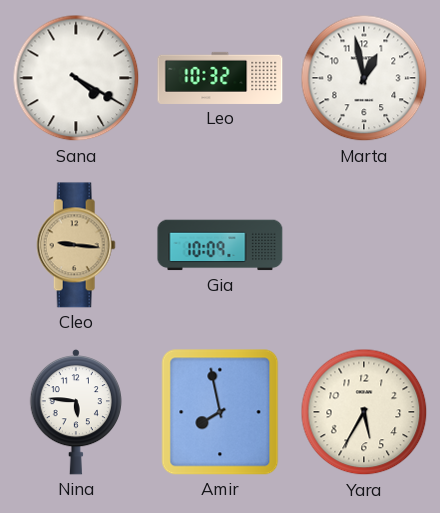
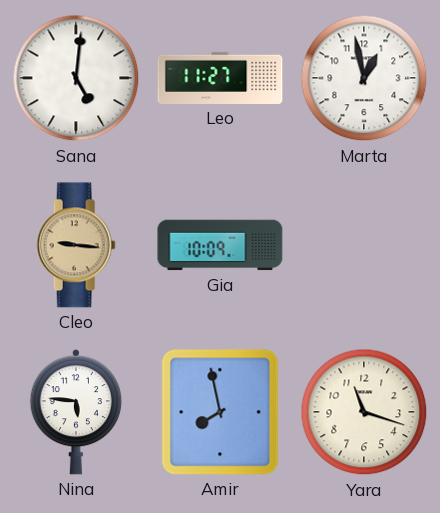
Sana: 4:20 -> 5:01 (76, 78)
Leo: 10:32 -> 11:27 (220, 78)
Yara: 5:35 -> 11:18 (364, 412)
